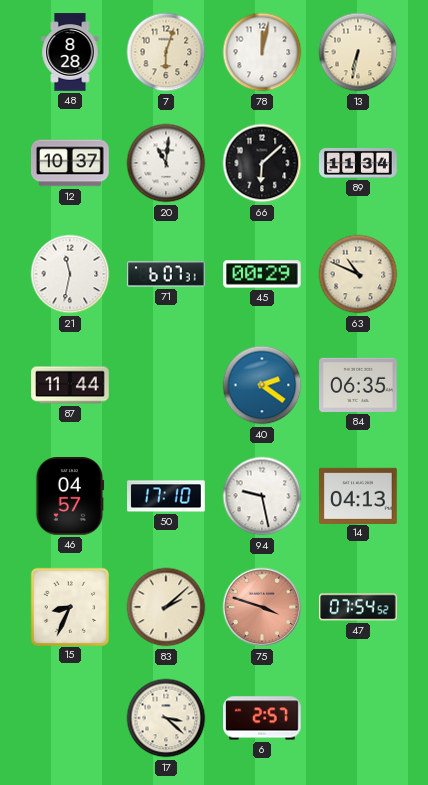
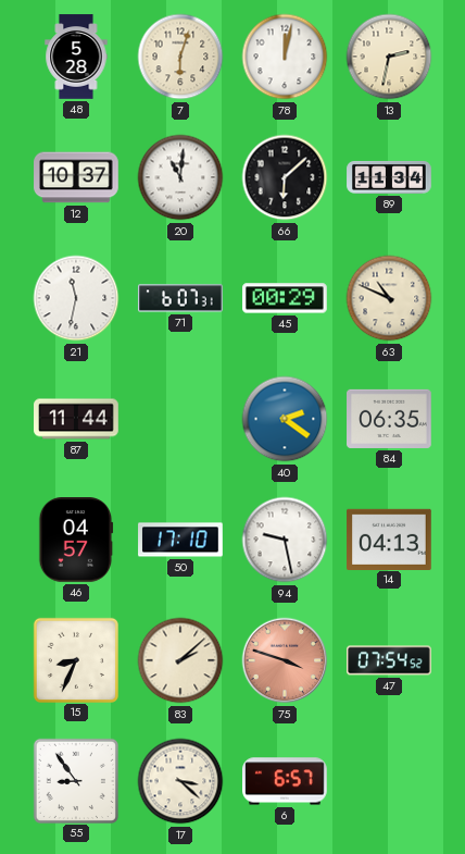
48: 8:28 -> 5:28 (76, 57)
13: 6:32 -> 2:32 (389, 57)
55: none -> 8:54 (75, 780)
6: 2:57 -> 6:57 (286, 781)
